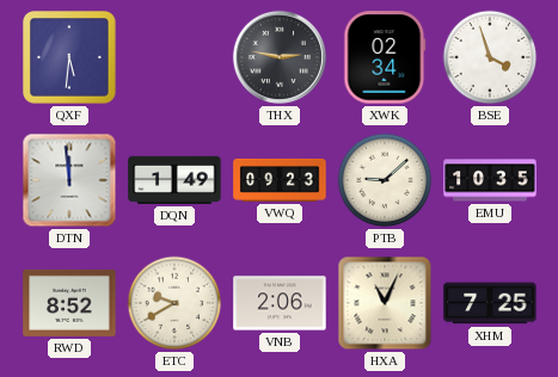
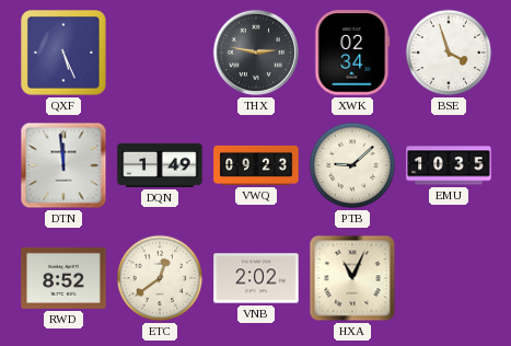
QXF: 5:31 -> 5:26 (65, 54)
ETC: 9:40 -> 12:39 (160, 278)
VNB: 2:06 -> 2:02 (256, 278)
XHM: 7:25 -> none (490, 303)
